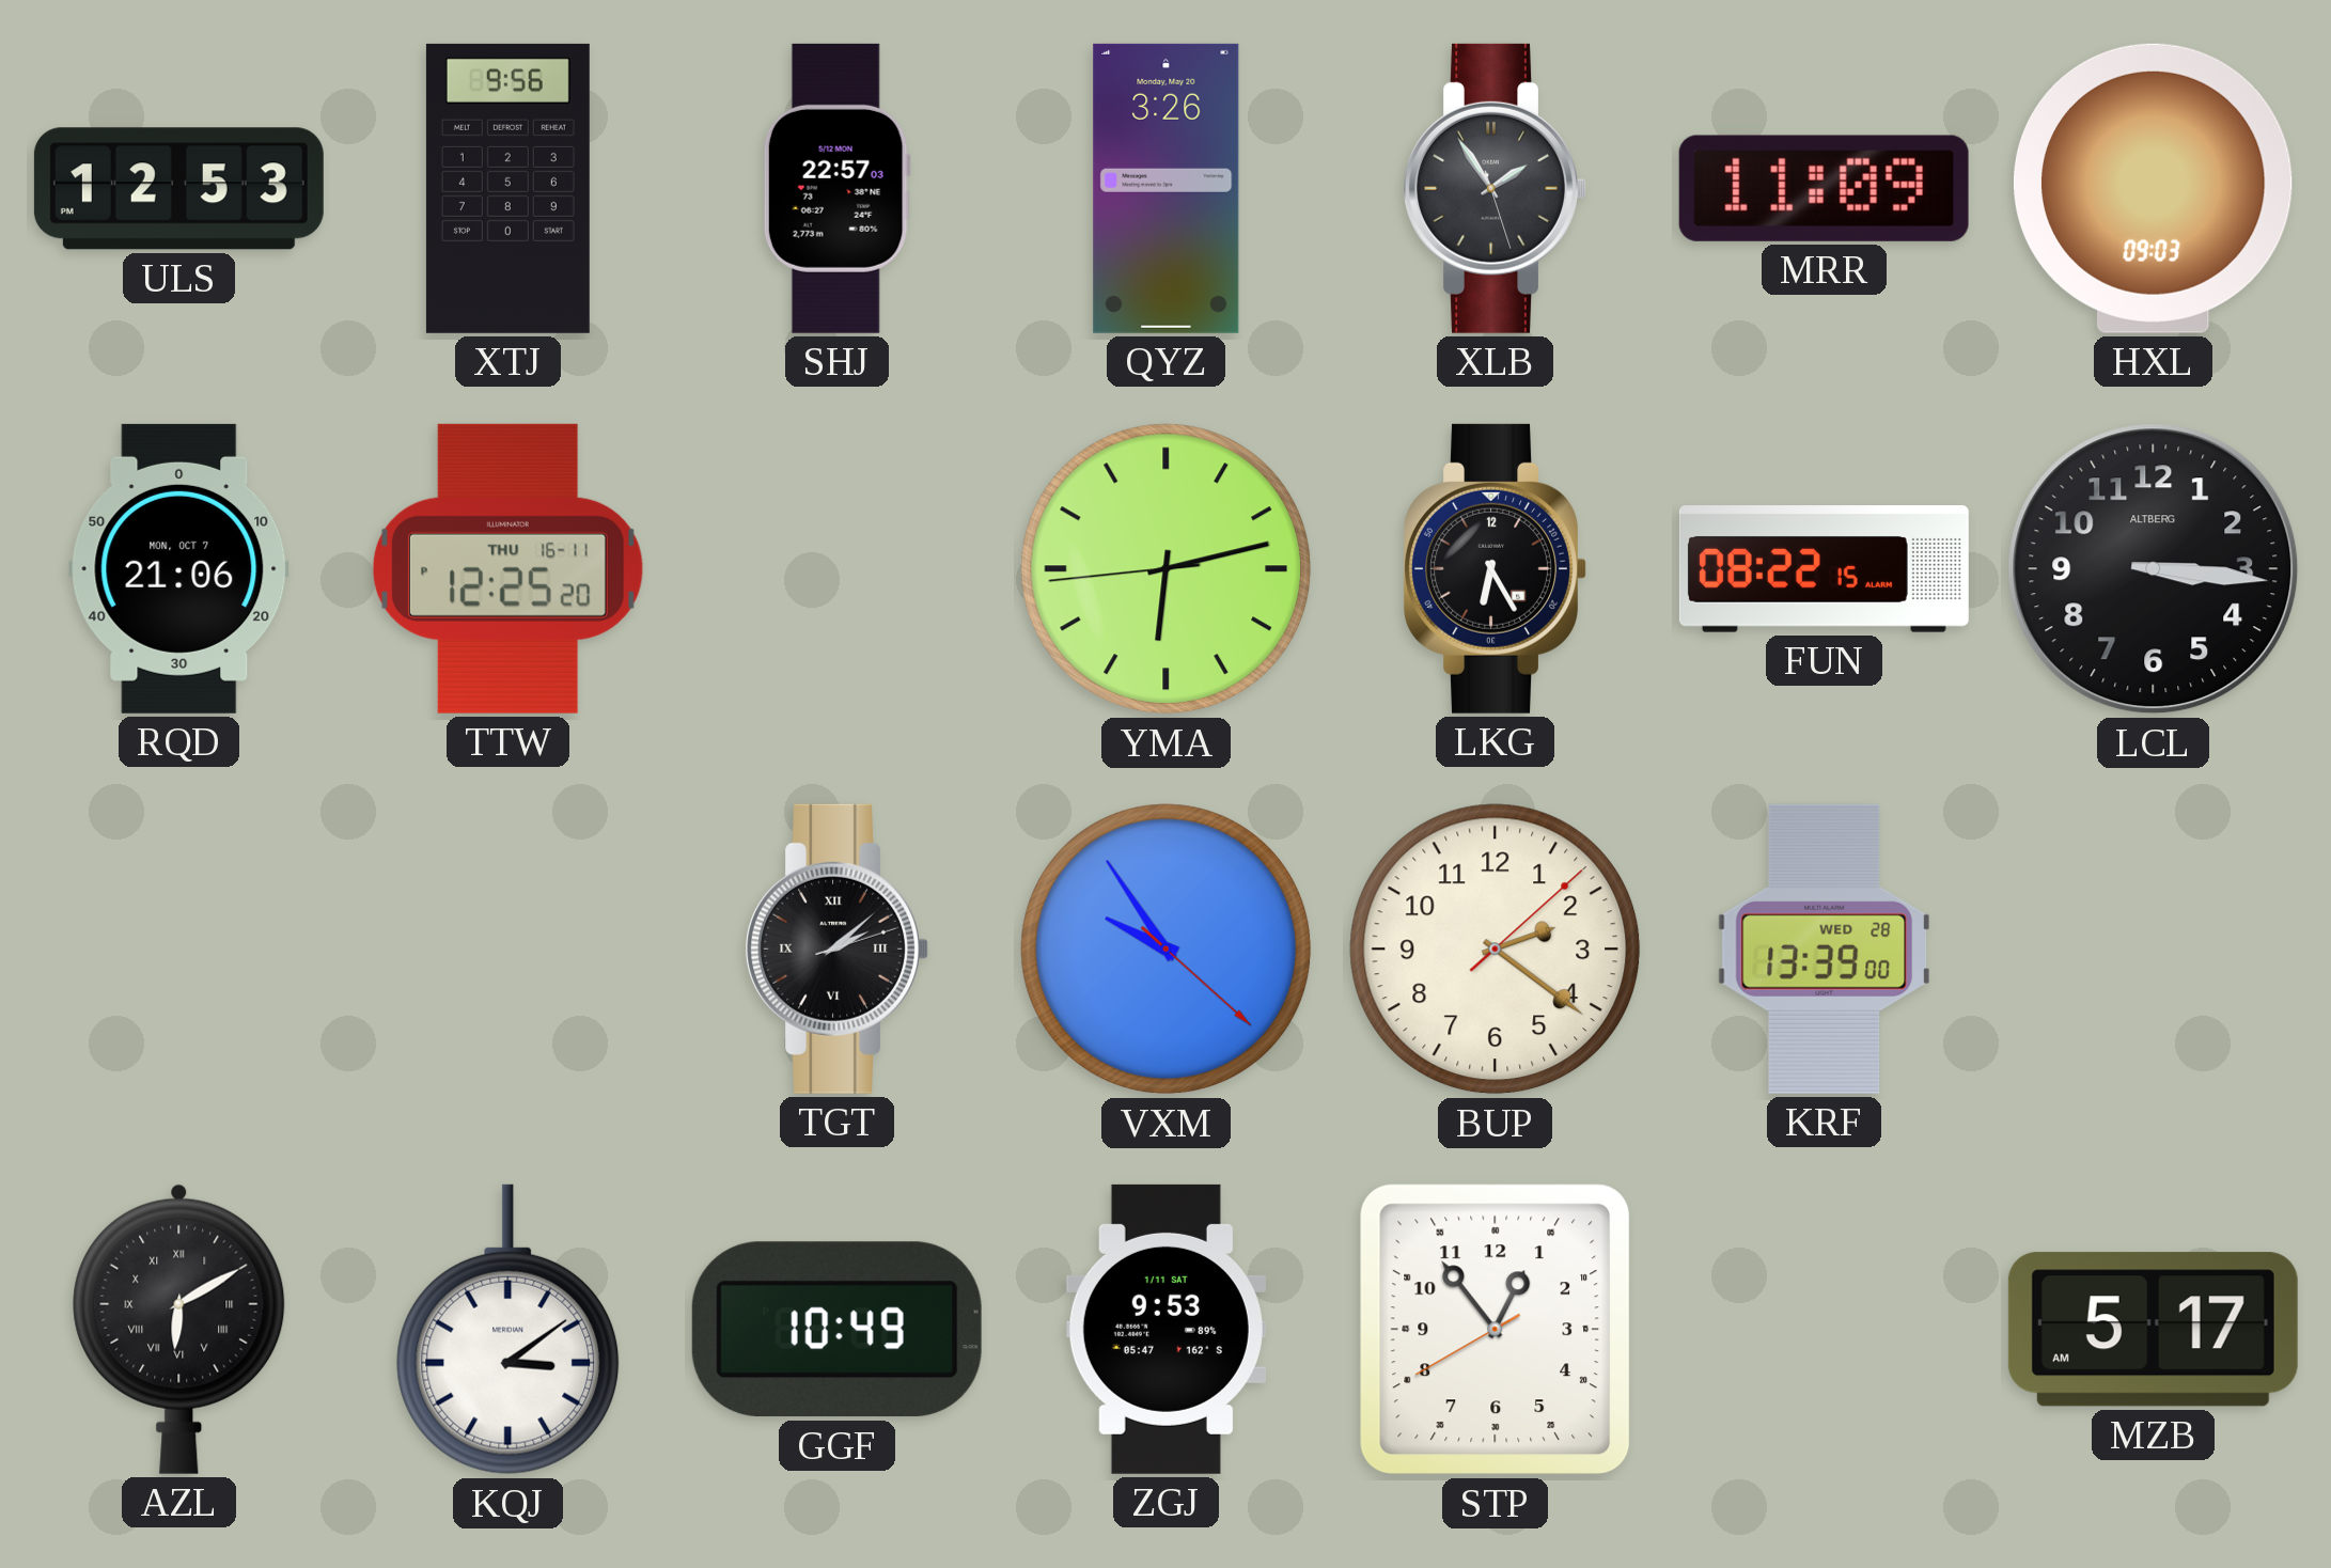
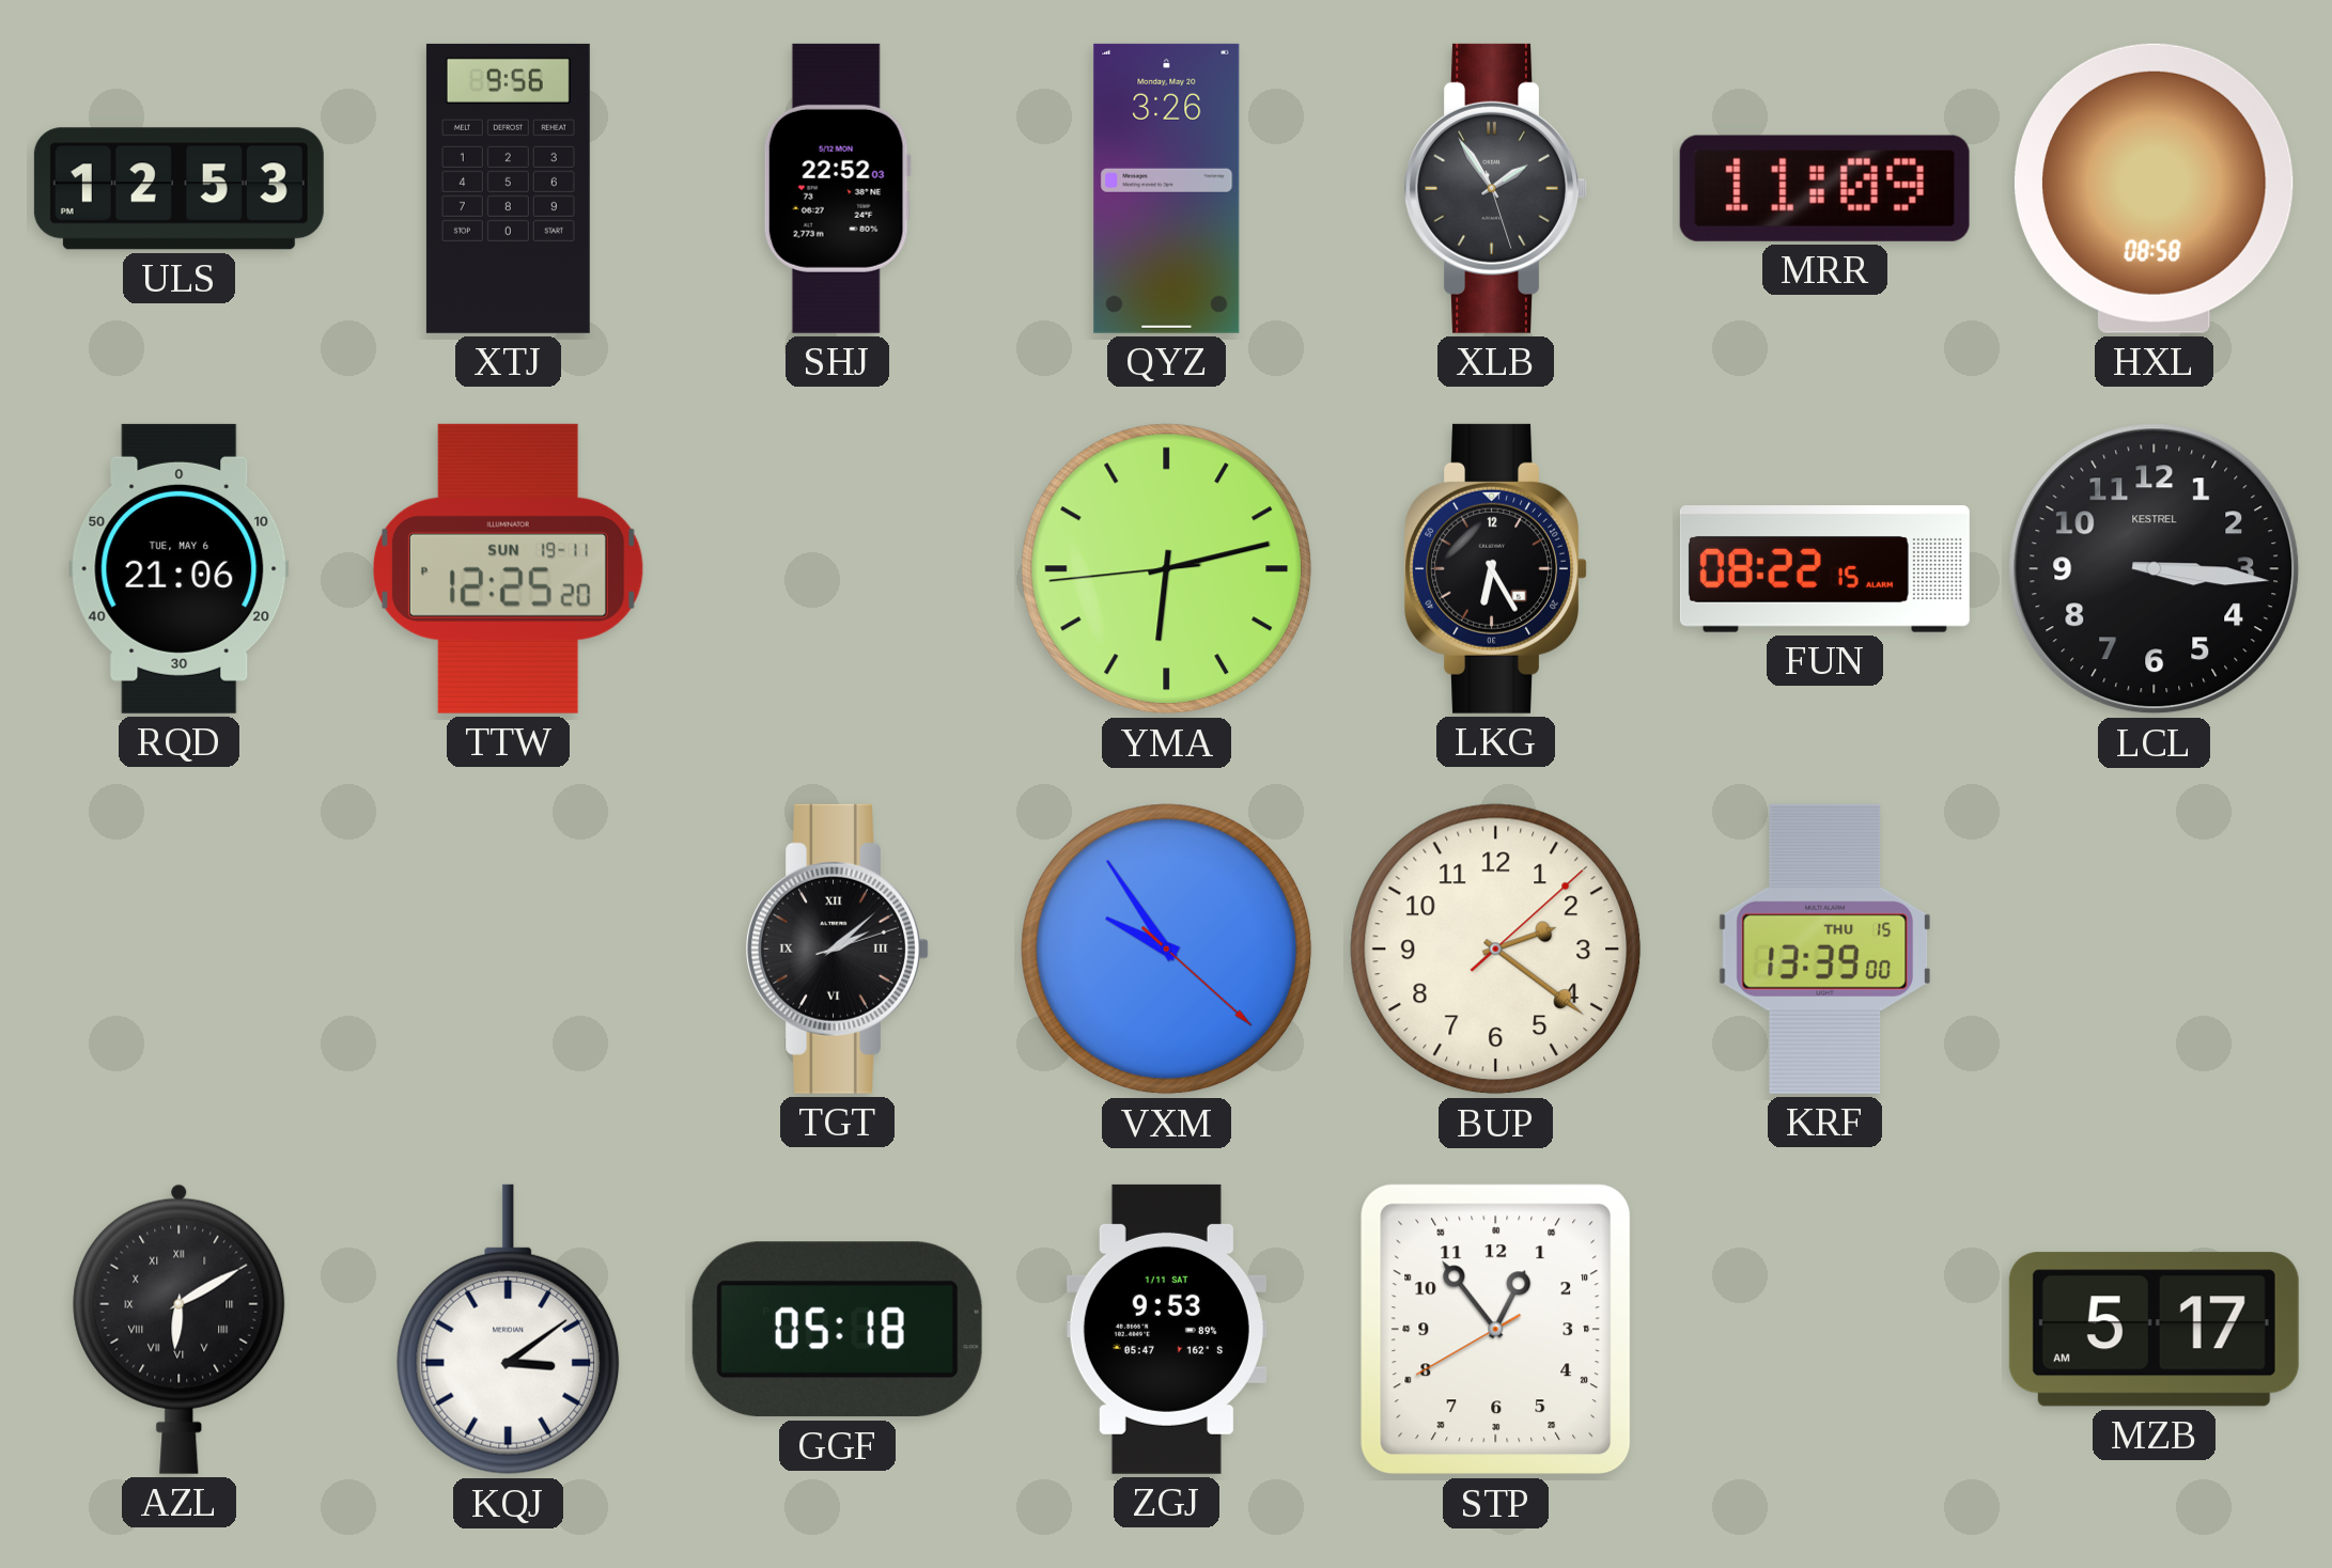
SHJ: 22:57 -> 22:52 (837, 188)
HXL: 09:03 -> 08:58 (2154, 188)
RQD date: MON, OCT 7 -> TUE, MAY 6 (180, 568)
TTW date: THU 16-11 -> SUN 19-11 (508, 568)
LCL brand: ALTBERG -> KESTREL (2155, 569)
KRF date: WED 28 -> THU 15 (1824, 948)
GGF: 10:49 -> 05:18 (837, 1330)
